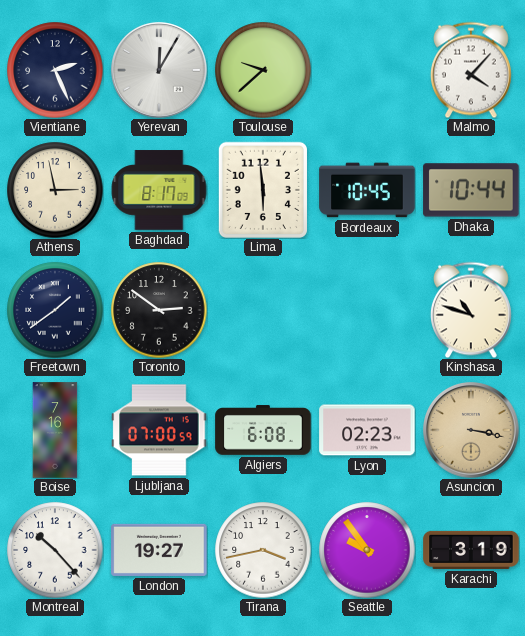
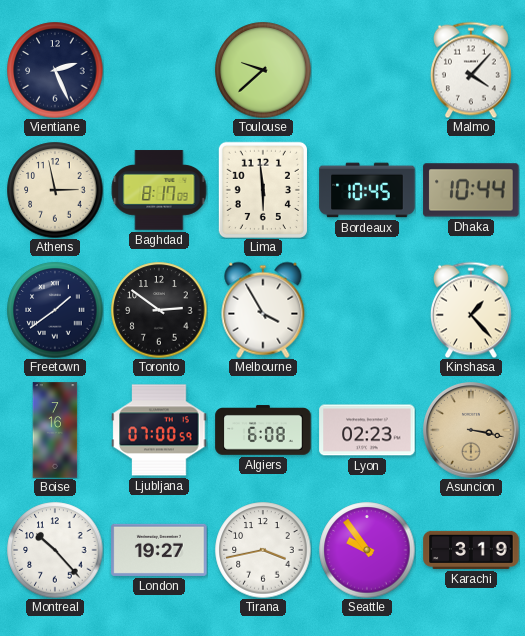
Yerevan: 12:05 -> none (159, 70)
Melbourne: none -> 3:55 (263, 310)
Kinshasa: 10:48 -> 1:23 (471, 310)
